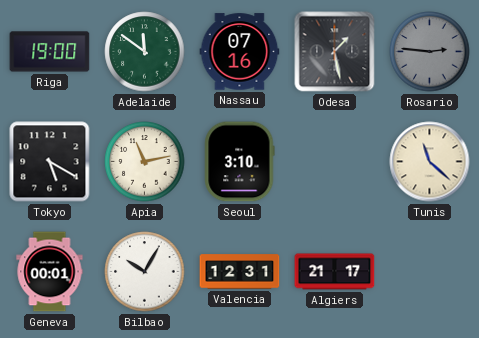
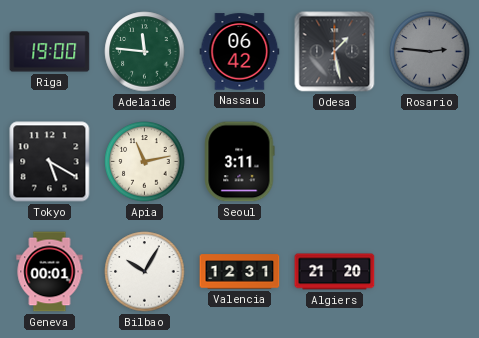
Adelaide: 11:51 -> 11:46 (145, 52)
Nassau: 07:16 -> 06:42 (240, 52)
Seoul: 3:10 -> 3:11 (240, 162)
Tunis: 11:22 -> none (430, 162)
Algiers: 21:17 -> 21:20 (335, 272)
